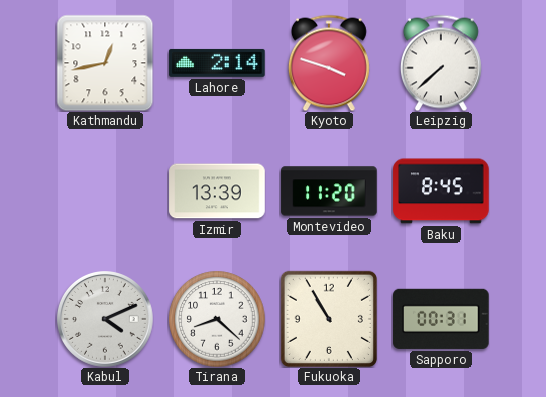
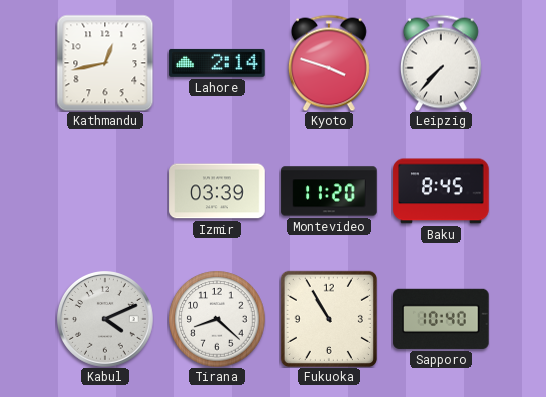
Leipzig: 7:38 -> 7:37 (441, 63)
Izmir: 13:39 -> 03:39 (217, 191)
Sapporo: 00:31 -> 10:40 (441, 319)
